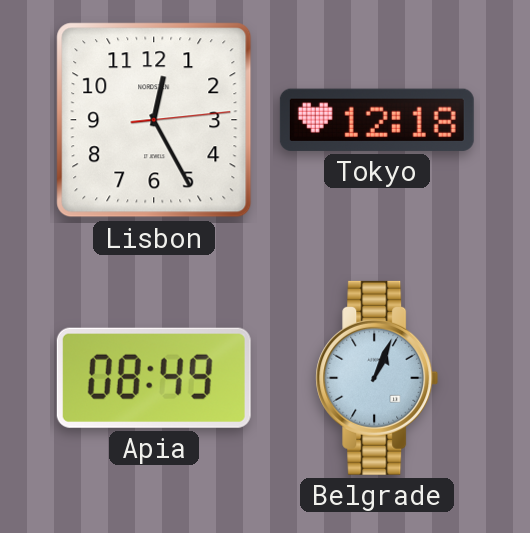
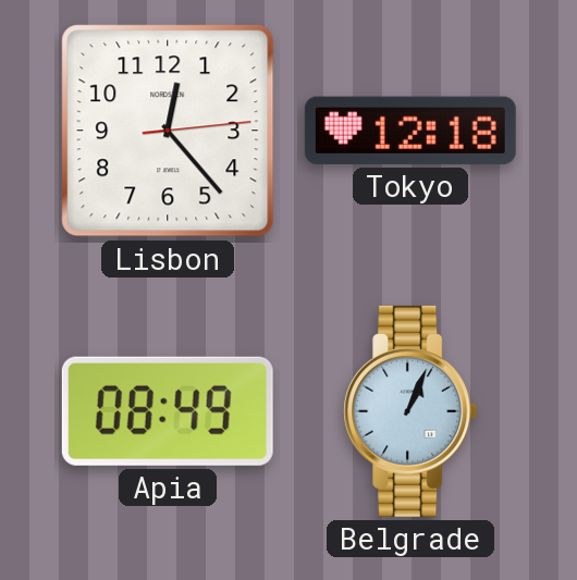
Lisbon: 12:25 -> 12:23 (168, 131)
